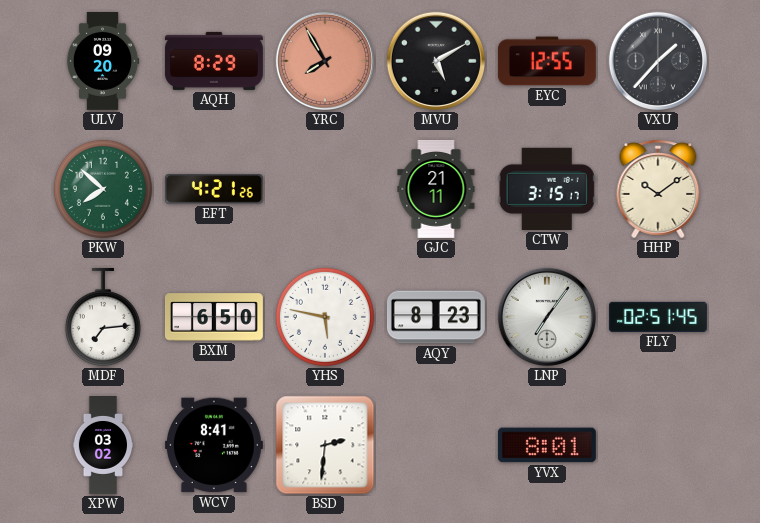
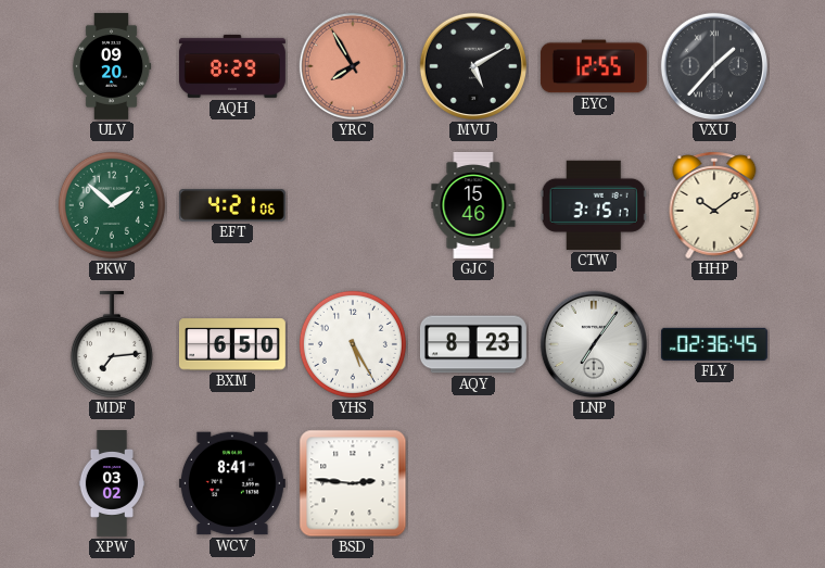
PKW: 7:52 -> 1:52 (112, 205)
EFT: 4:21:26 -> 4:21:06 (232, 205)
GJC: 21:11 -> 15:46 (473, 205)
YHS: 5:47 -> 5:25 (353, 344)
FLY: 02:51 -> 02:36 (714, 344)
BSD: 2:31 -> 2:46 (353, 483)
YVX: 8:01 -> none (547, 445)
